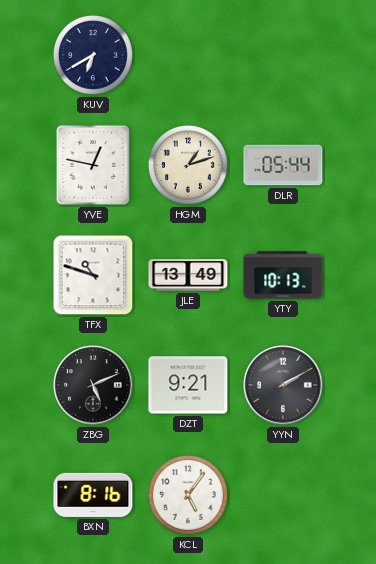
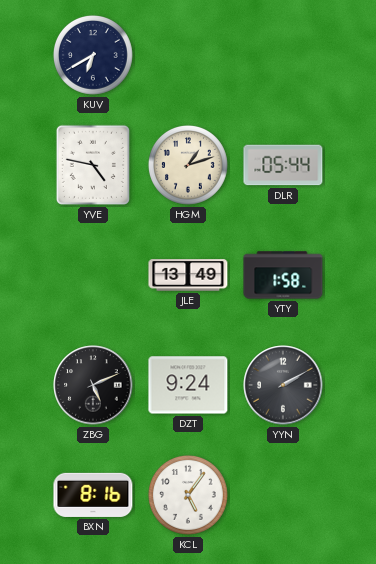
YVE: 12:47 -> 4:47 (93, 165)
TFX: 10:48 -> none (93, 275)
YTY: 10:13 -> 1:58 (283, 275)
DZT: 9:21 -> 9:24 (188, 385)
